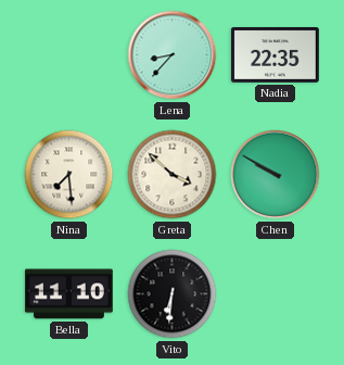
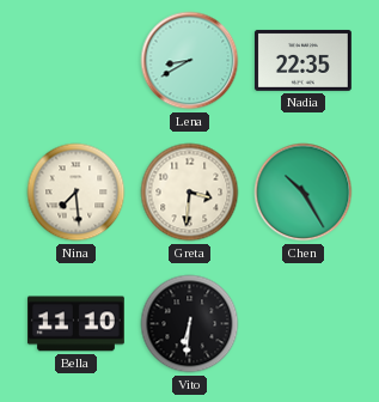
Lena: 8:37 -> 8:40 (190, 61)
Greta: 3:52 -> 3:31 (190, 193)
Chen: 9:50 -> 10:25 (304, 193)
